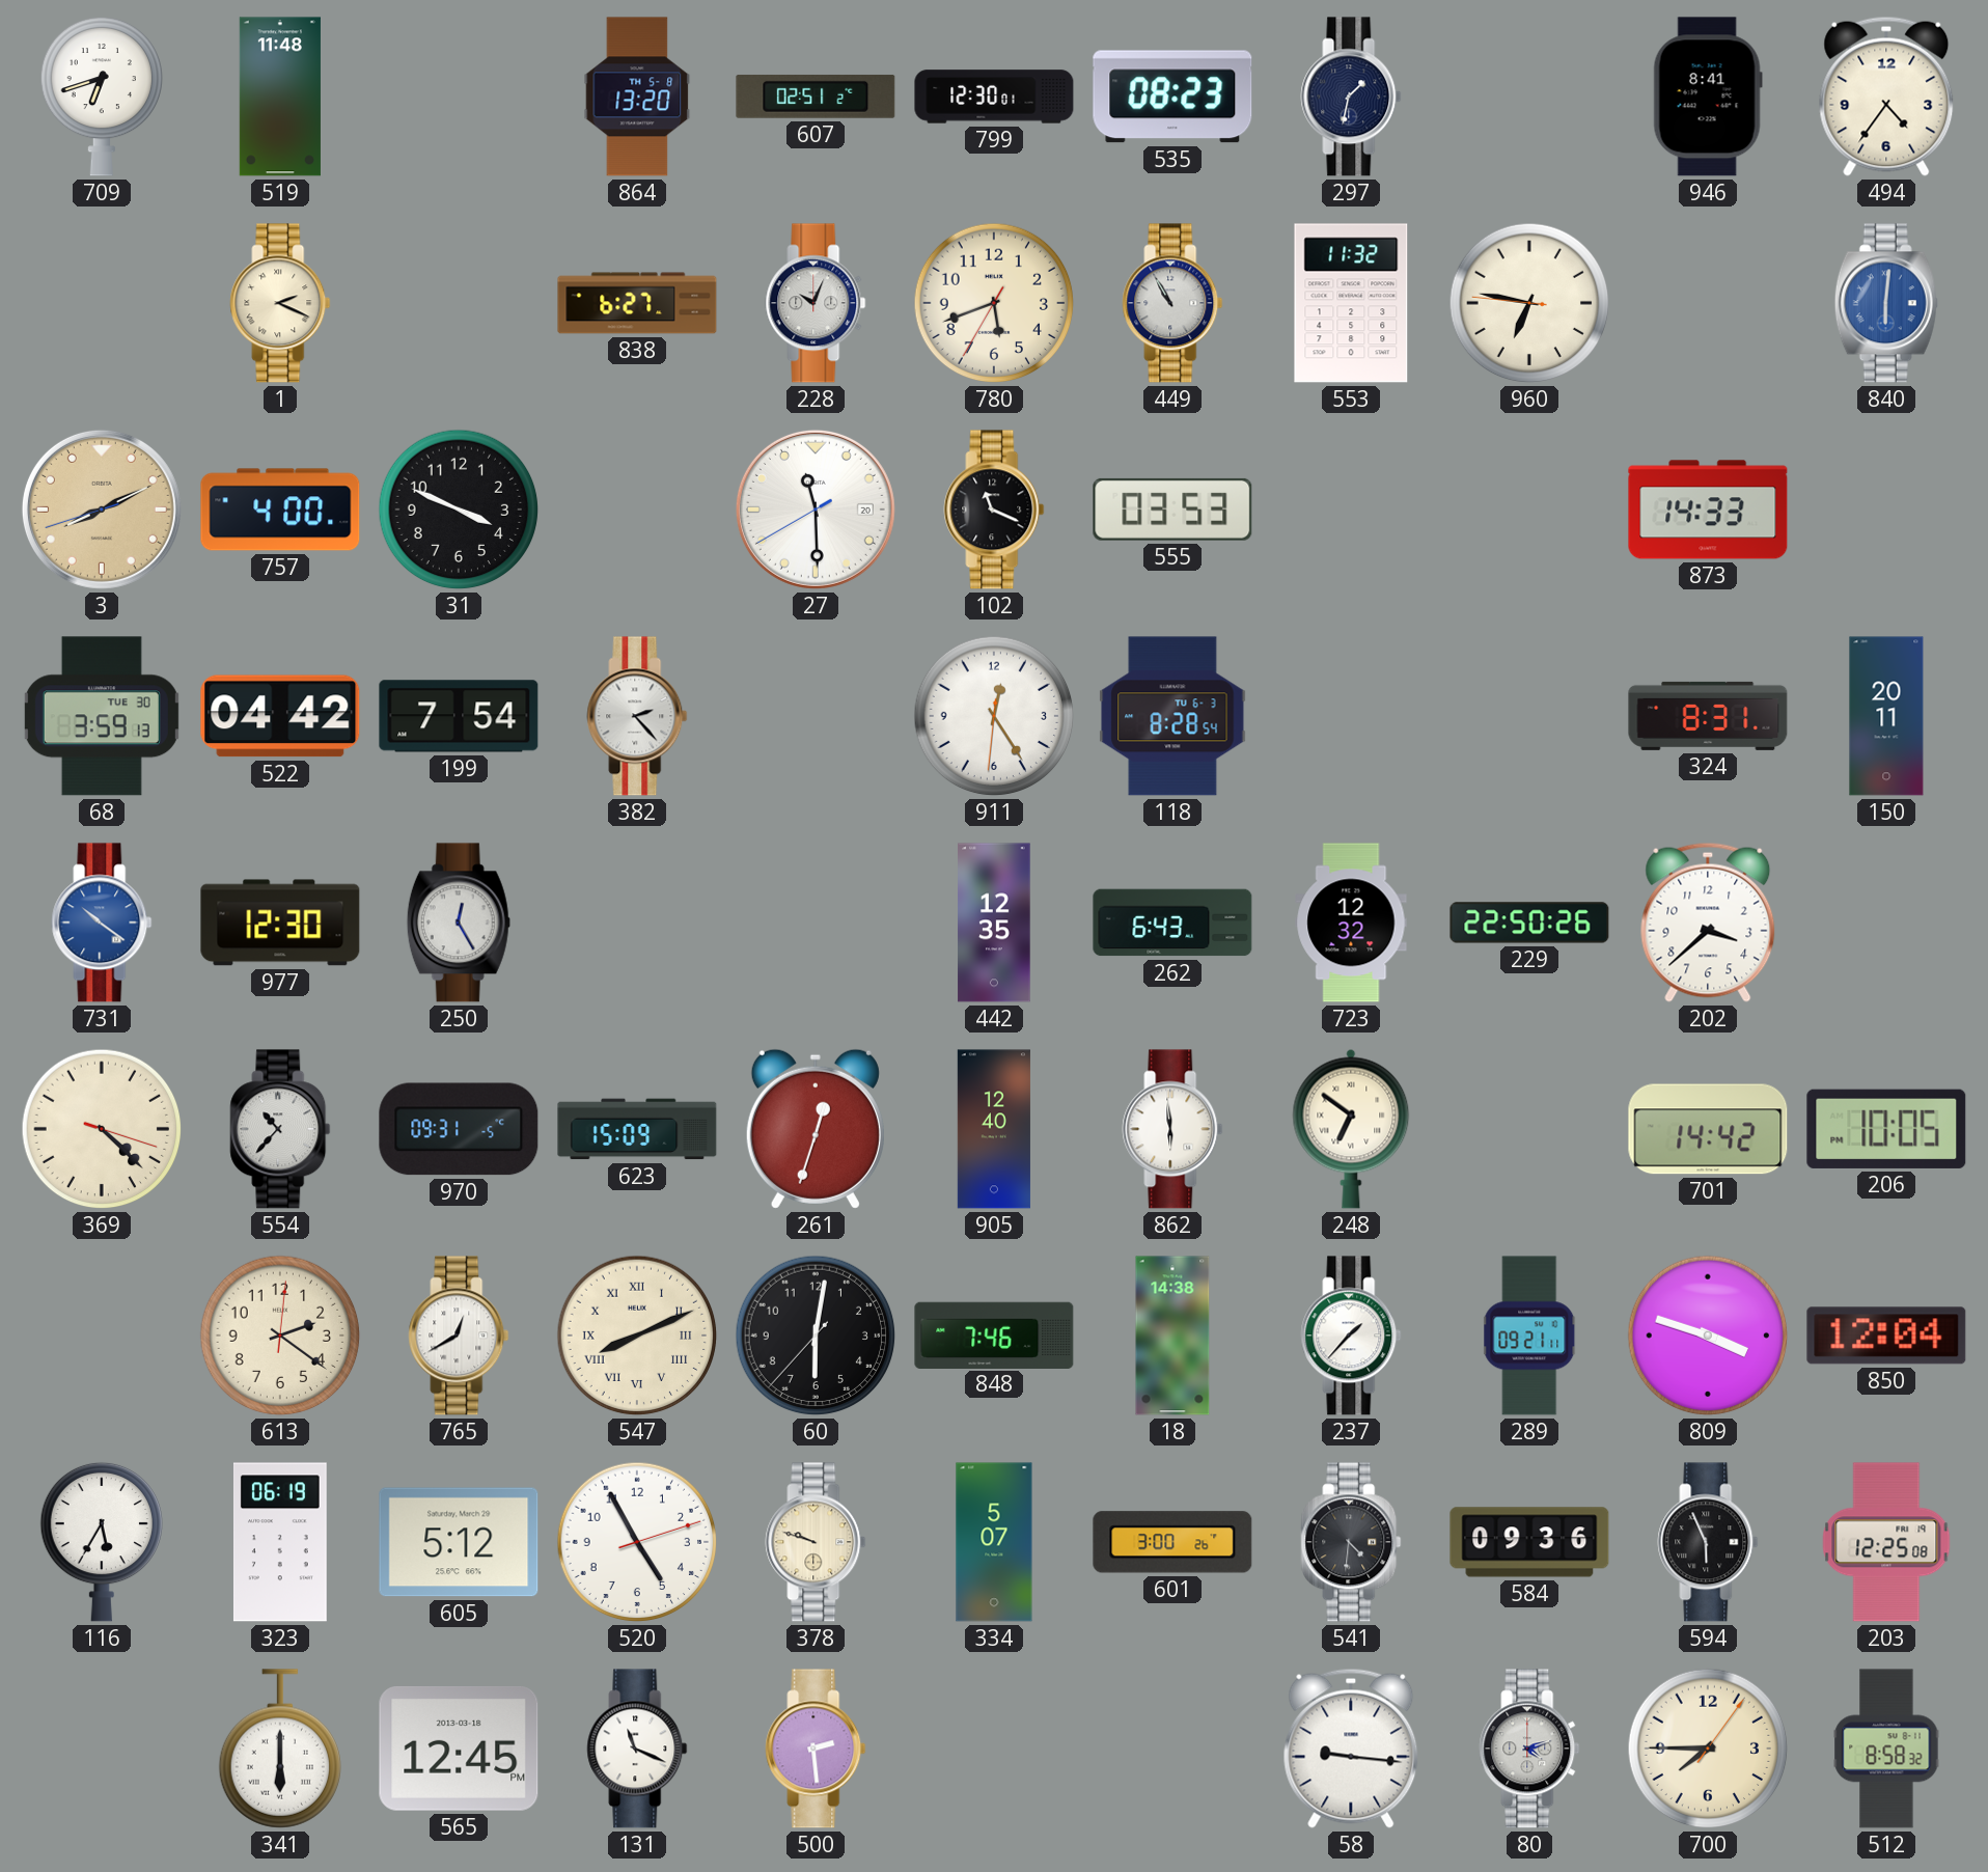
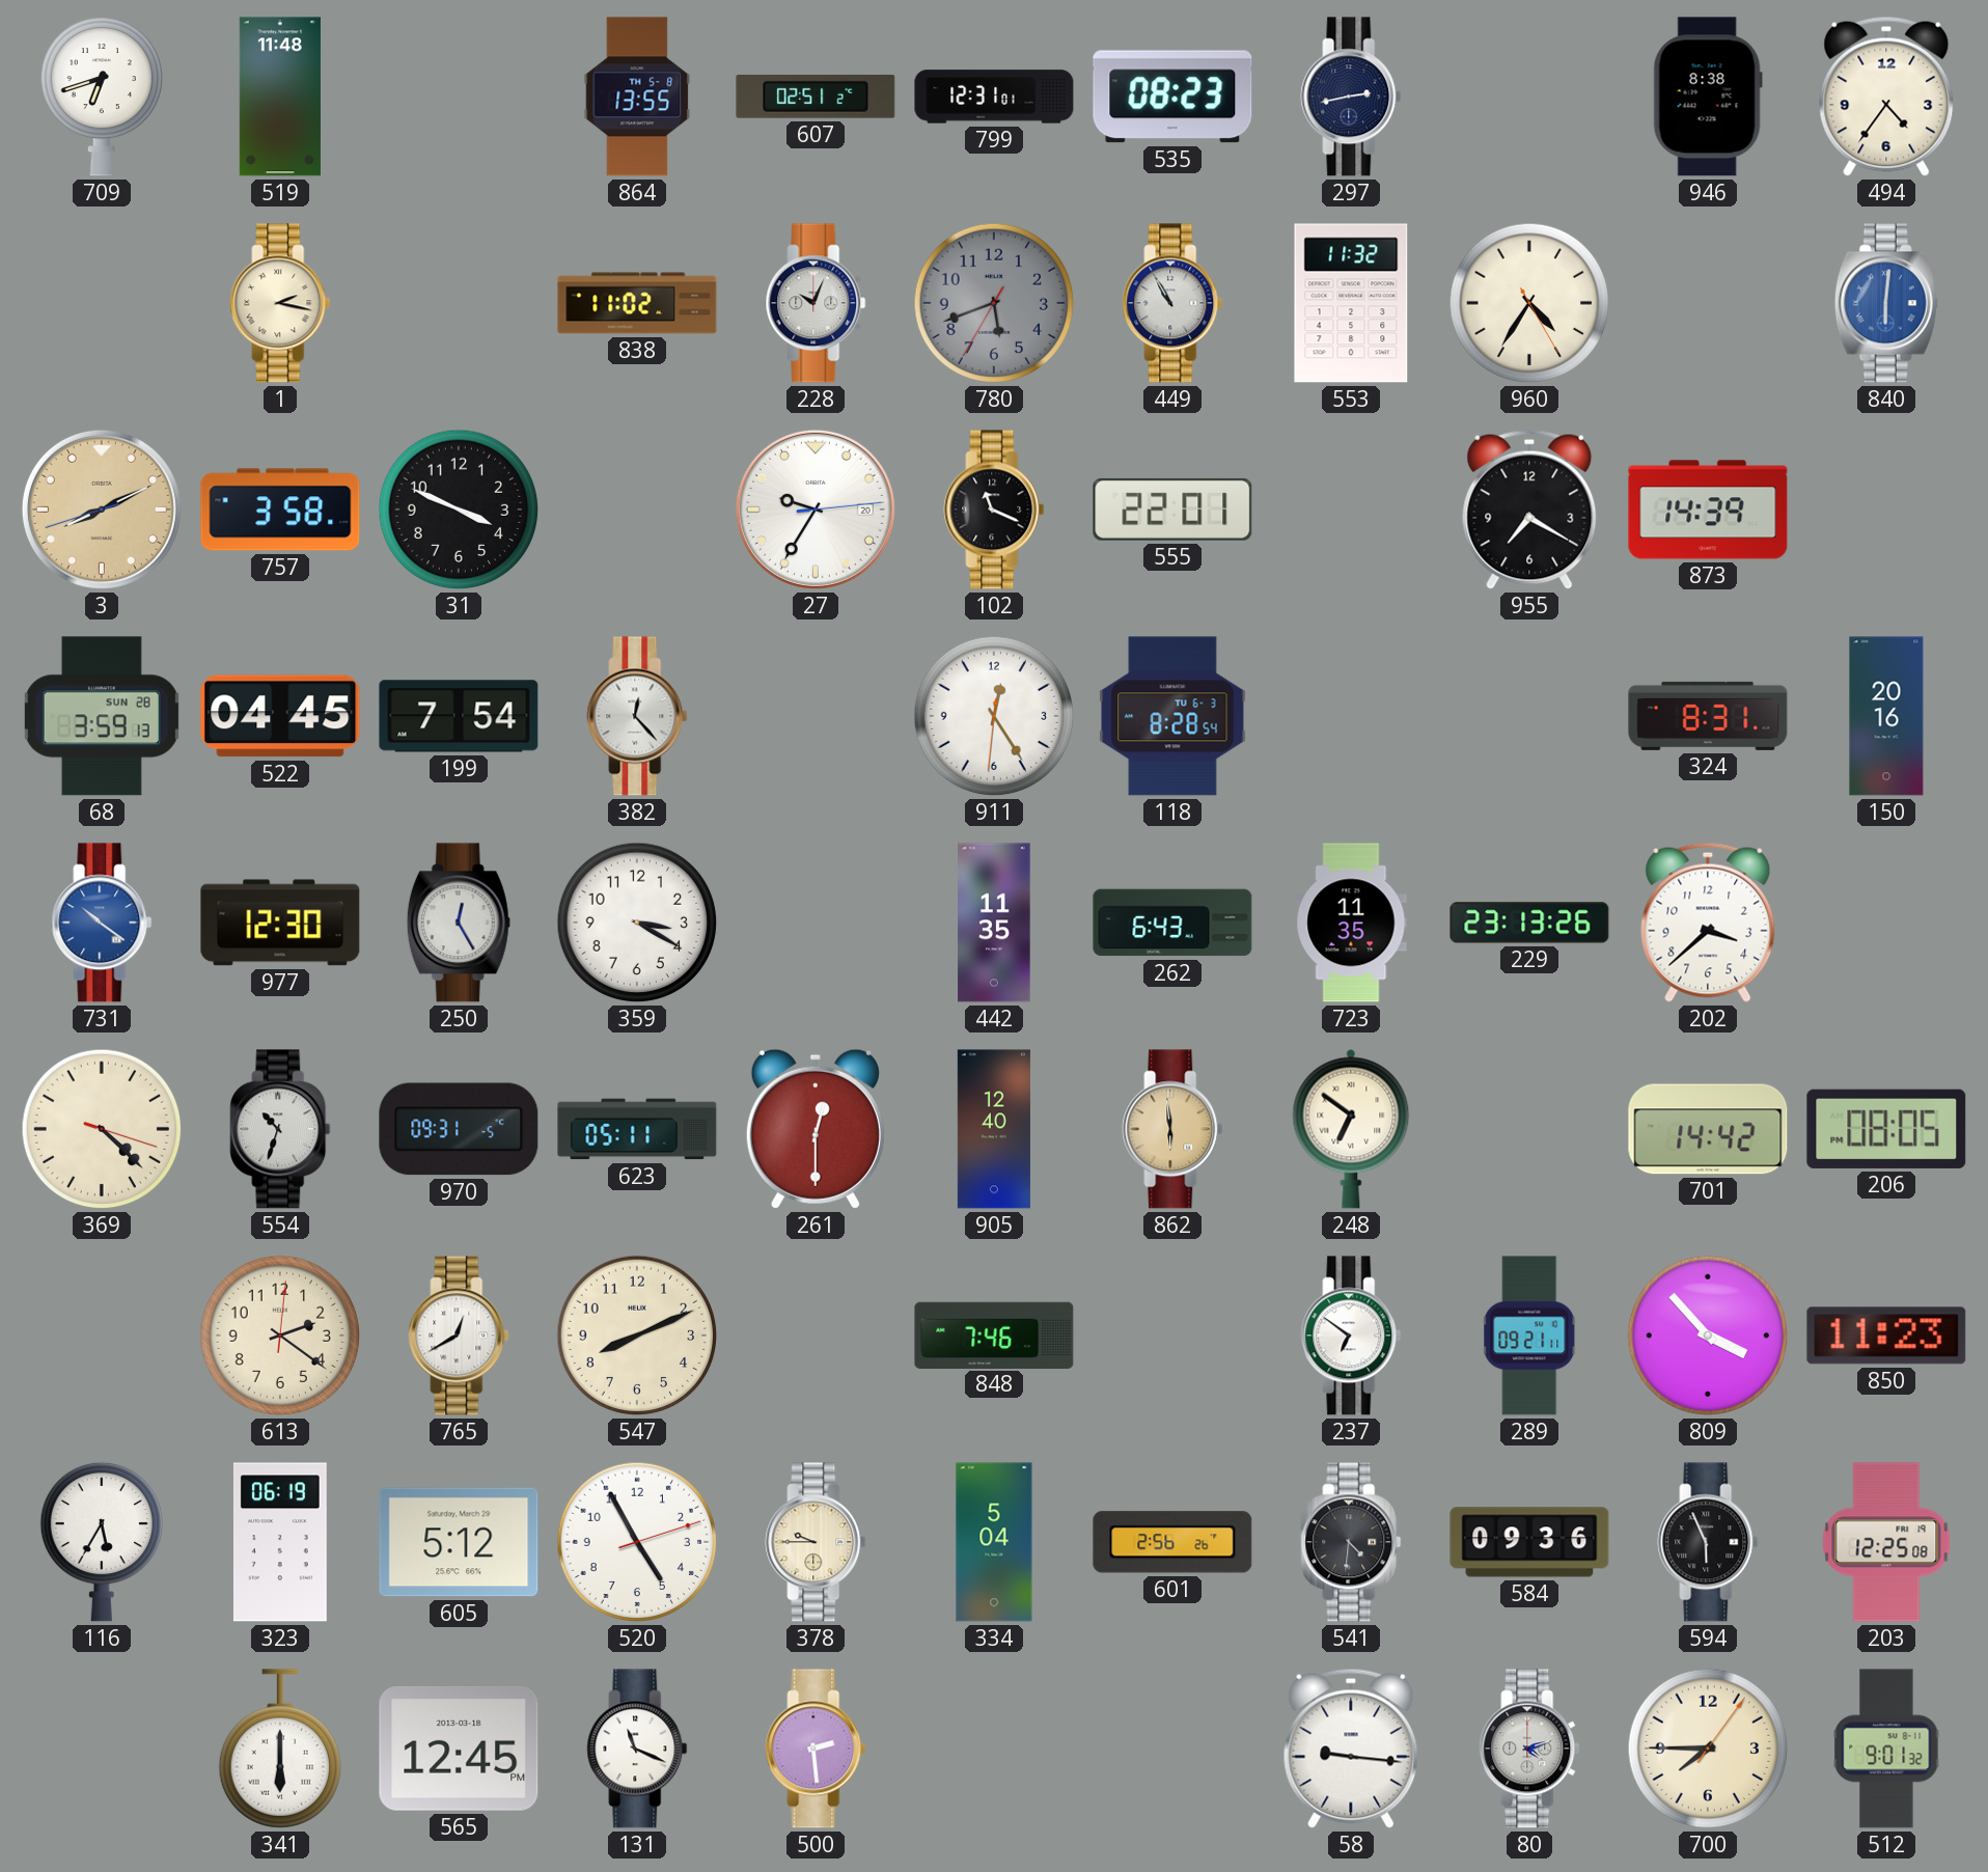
864: 13:20 -> 13:55 (637, 97)
799: 12:30 -> 12:31 (994, 97)
297: 1:32 -> 2:43 (1351, 97)
946: 8:41 -> 8:38 (1708, 97)
1: 2:19 -> 2:17 (280, 303)
838: 6:27 -> 11:02 (637, 303)
780 dial: cream -> grey (994, 303)
960: 6:46 -> 4:35 (1529, 303)
757: 4:00 -> 3:58 (280, 510)
27: 11:29 -> 9:35 (816, 510)
555: 03:53 -> 22:01 (1172, 510)
955: none -> 7:20 (1529, 510)
873: 14:33 -> 14:39 (1708, 510)
68 date: TUE 30 -> SUN 28 (102, 716)
522: 04:42 -> 04:45 (280, 716)
382: 2:23 -> 12:23 (637, 716)
150: 20:11 -> 20:16 (1886, 716)
359: none -> 3:20 (637, 923)
442: 12:35 -> 11:35 (994, 923)
723: 12:32 -> 11:35 (1351, 923)
229: 22:50 -> 23:13 (1529, 923)
554: 10:37 -> 10:33 (280, 1129)
623: 15:09 -> 05:11 (637, 1129)
261: 12:33 -> 12:30 (816, 1129)
862 dial: white -> champagne (1172, 1129)
206: 10:05 -> 08:05 (1886, 1129)
547 numerals: Roman -> Arabic (637, 1336)
60: 6:01 -> none (816, 1336)
18: 14:38 -> none (1172, 1336)
237: 1:37 -> 6:51 (1351, 1336)
809: 3:48 -> 3:53 (1708, 1336)
850: 12:04 -> 11:23 (1886, 1336)
378: 9:48 -> 9:45 (816, 1542)
334: 5:07 -> 5:04 (994, 1542)
601: 3:00 -> 2:56 (1172, 1542)
512: 8:58 -> 9:01 (1886, 1749)
